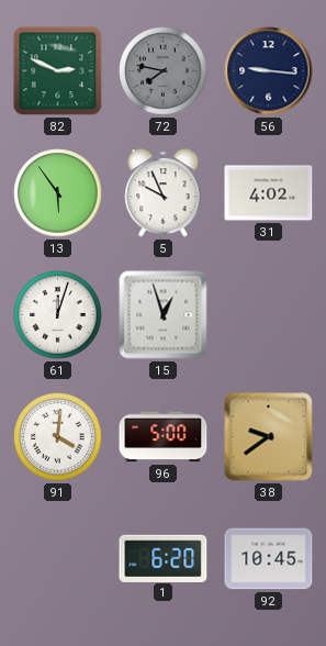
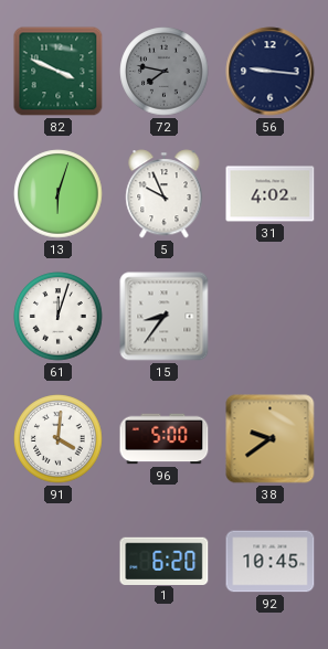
82: 2:49 -> 3:49 (59, 72)
13: 5:54 -> 6:03 (59, 194)
15: 12:57 -> 8:36 (165, 317)
